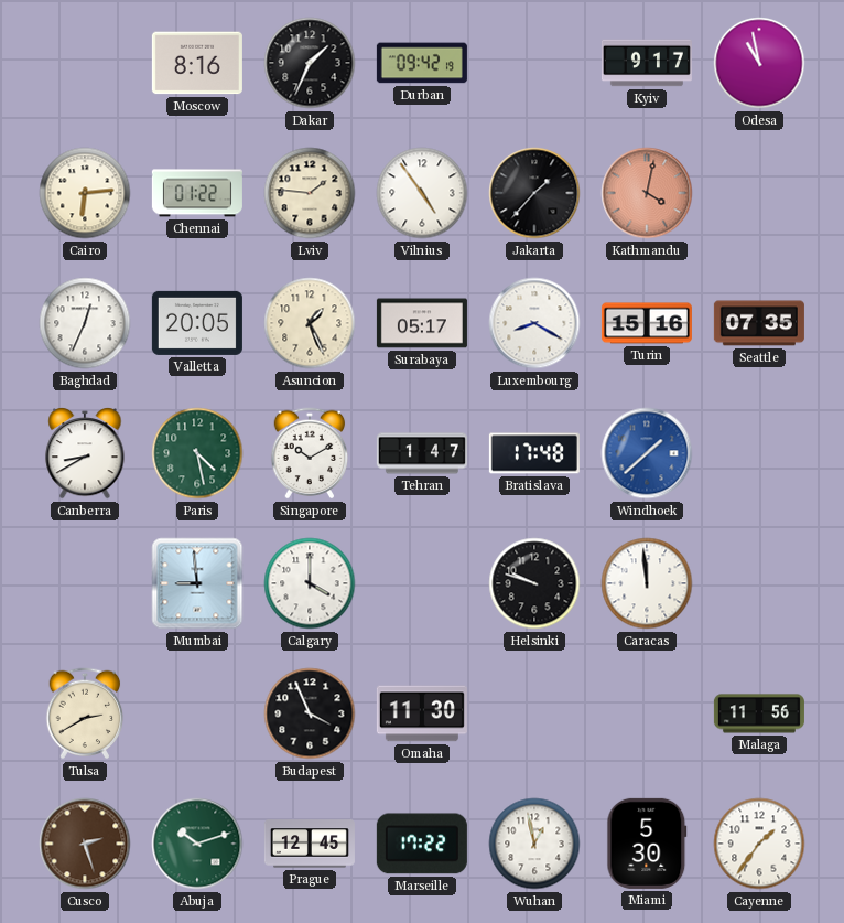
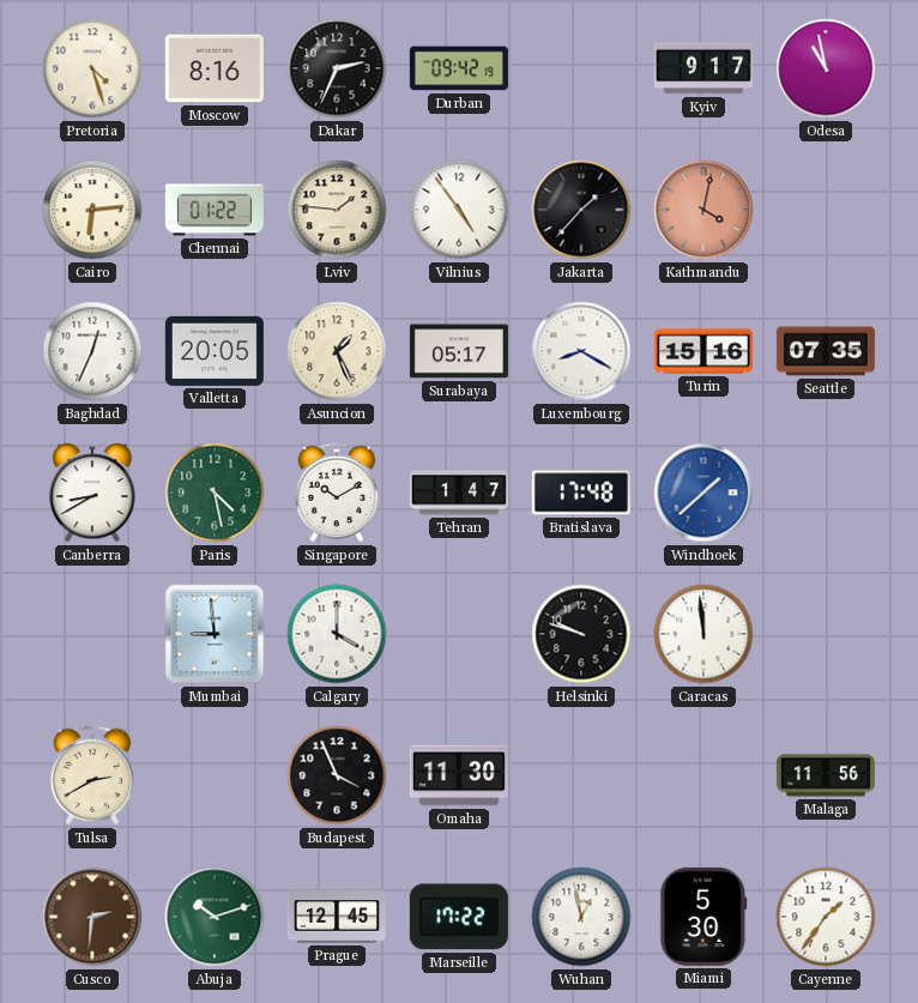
Pretoria: none -> 4:27 (92, 68)
Dakar: 1:34 -> 2:34 (337, 68)
Cusco: 2:27 -> 2:31 (92, 917)
